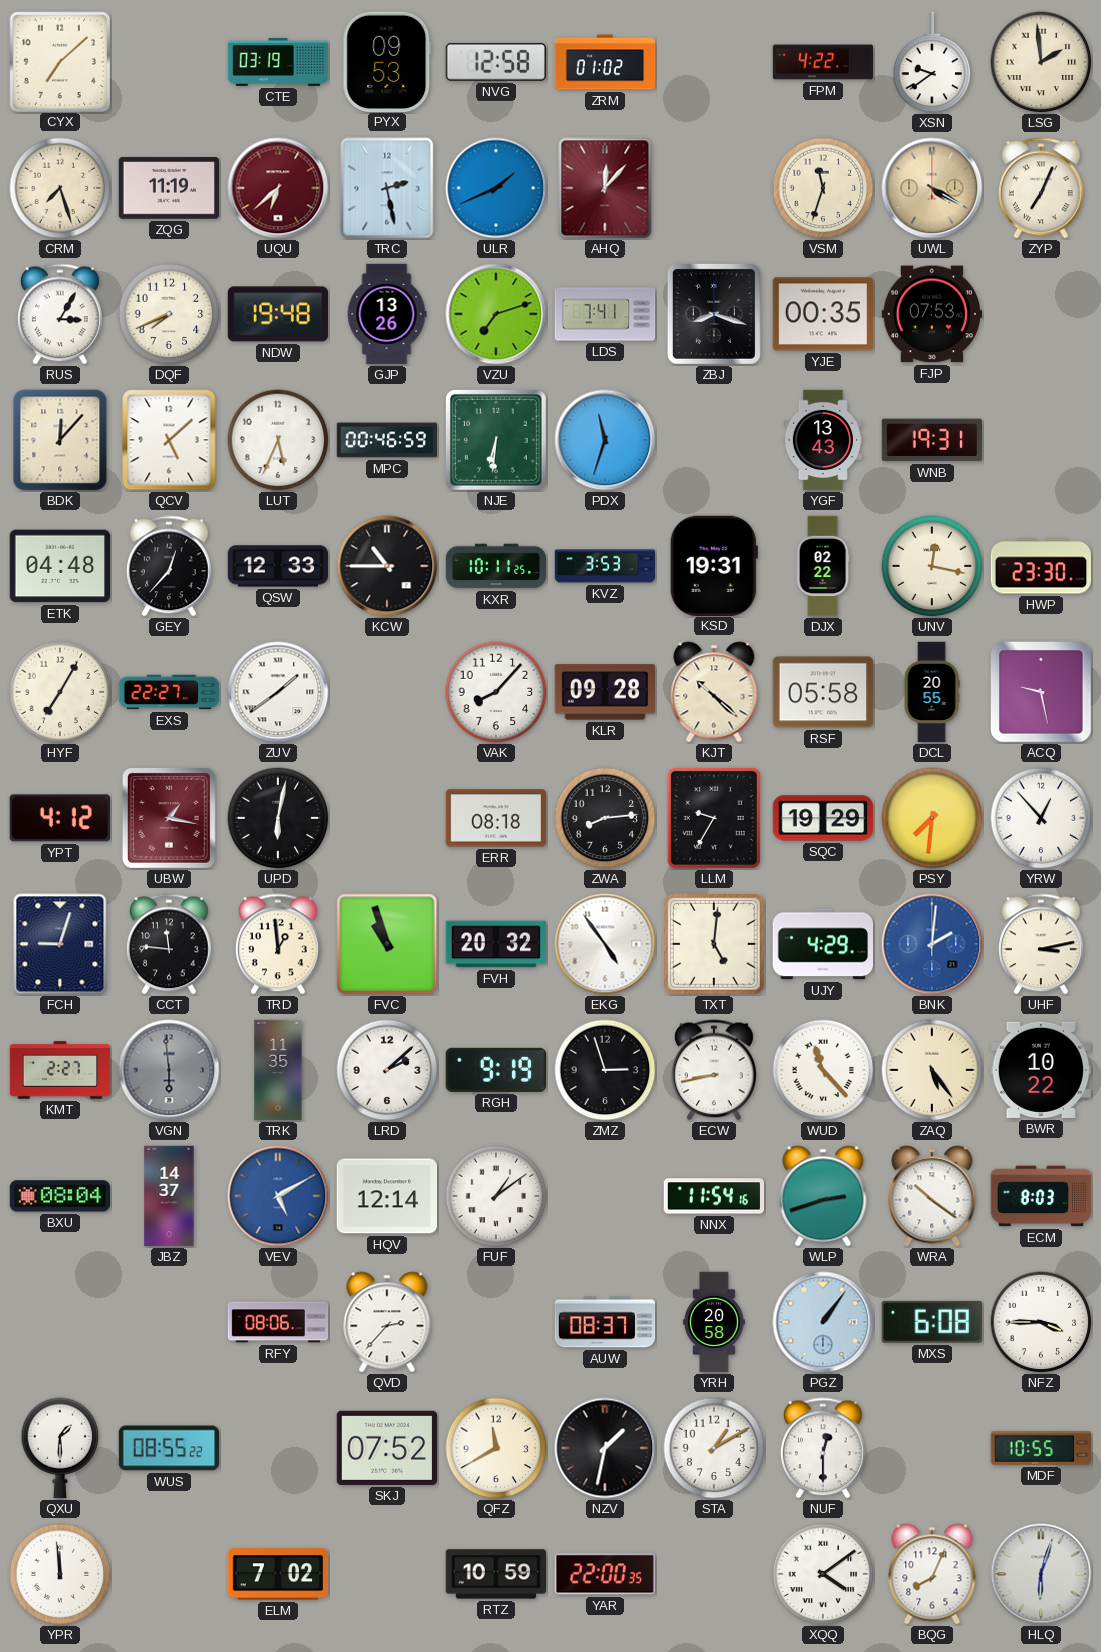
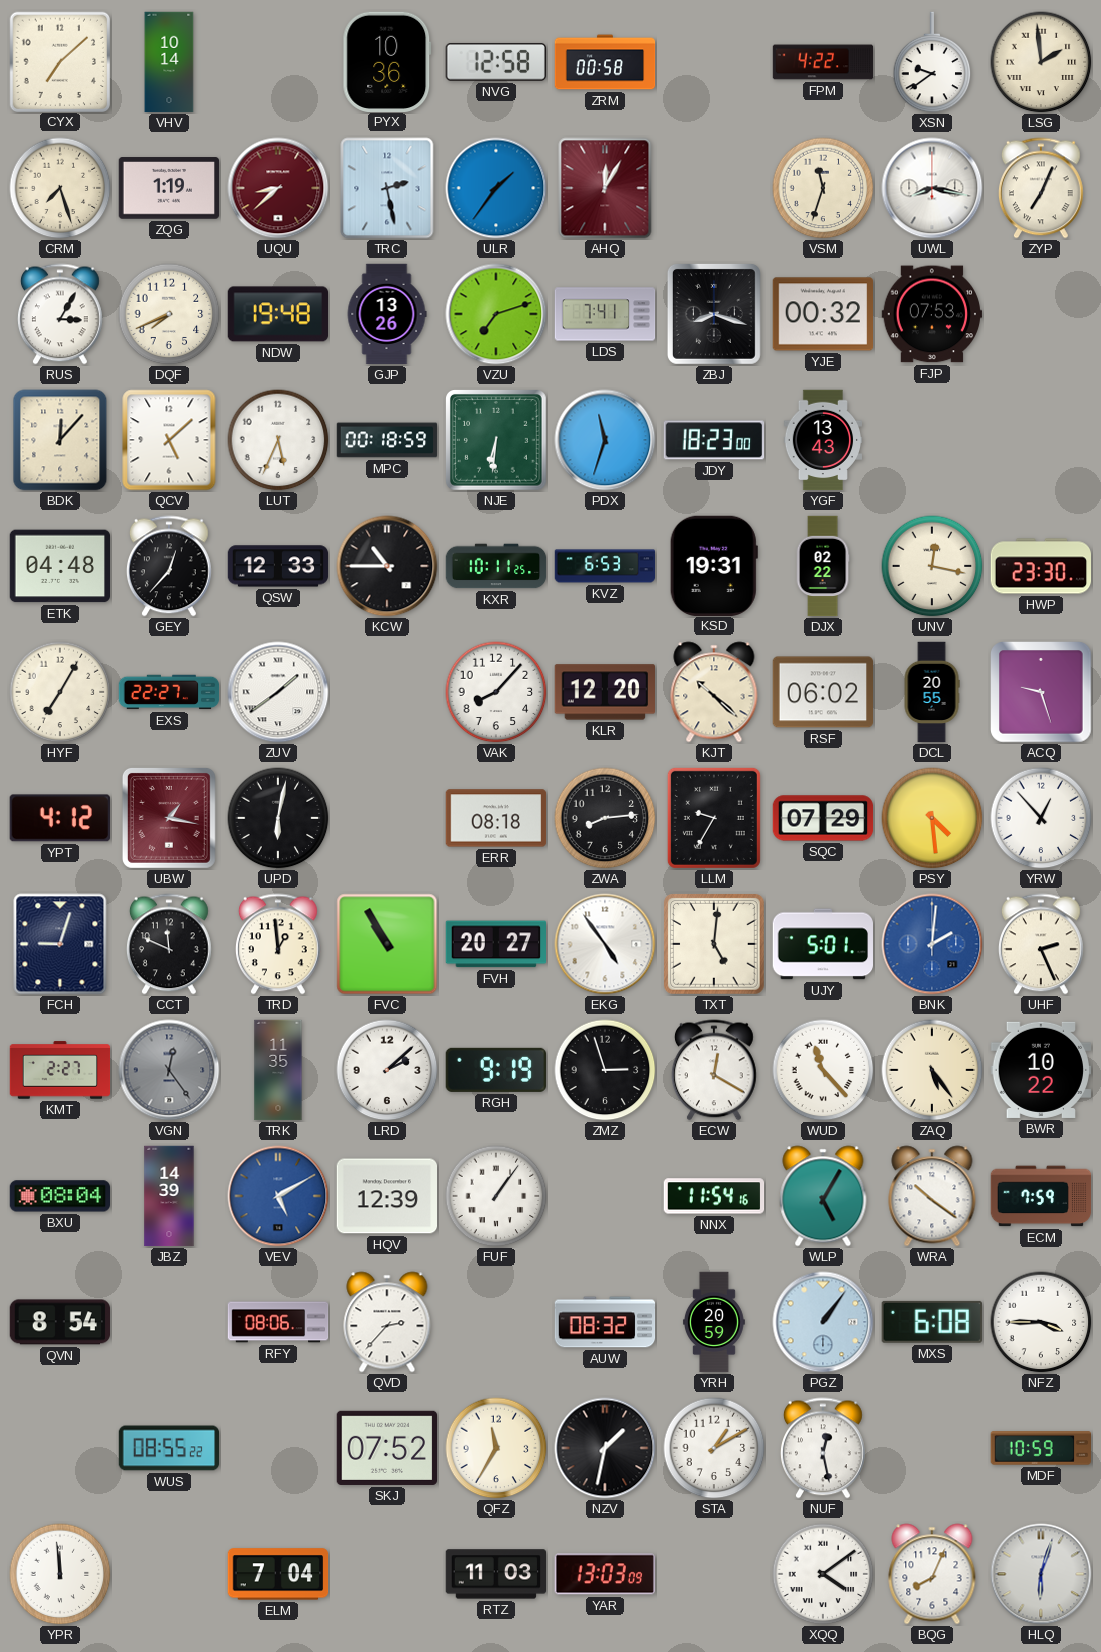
VHV: none -> 10:14 (169, 62)
CTE: 03:19 -> none (278, 62)
PYX: 09:53 -> 10:36 (387, 61)
ZRM: 01:02 -> 00:58 (605, 62)
ZQG: 11:19 -> 1:19 (169, 188)
UQU: 6:38 -> 8:38 (278, 188)
ULR: 1:41 -> 1:36 (496, 188)
AHQ: 12:07 -> 12:05 (605, 188)
UWL: 4:20 -> 8:17 (932, 188)
UWL dial: champagne -> white (932, 188)
YJE: 00:35 -> 00:32 (822, 314)
MPC: 00:46 -> 00:18 (387, 440)
JDY: none -> 18:23 (714, 440)
WNB: 19:31 -> none (932, 440)
KVZ: 3:53 -> 6:53 (605, 566)
KLR: 09:28 -> 12:20 (605, 692)
RSF: 05:58 -> 06:02 (822, 692)
ACQ: 9:28 -> 9:27 (1041, 692)
SQC: 19:29 -> 07:29 (823, 818)
PSY: 7:31 -> 4:29 (932, 818)
CCT: 11:46 -> 11:49 (169, 944)
FVC: 10:57 -> 10:55 (387, 944)
FVH: 20:32 -> 20:27 (495, 944)
UJY: 4:29 -> 5:01 (822, 944)
UHF: 3:13 -> 2:26 (1041, 944)
VGN: 5:59 -> 12:24 (169, 1070)
ECW: 8:43 -> 12:20 (714, 1070)
JBZ: 14:37 -> 14:39 (169, 1196)
HQV: 12:14 -> 12:39 (386, 1196)
FUF: 1:09 -> 1:06 (496, 1196)
WLP: 2:42 -> 5:05 (823, 1196)
ECM: 8:03 -> 7:59 (1041, 1196)
QVN: none -> 8:54 (59, 1322)
AUW: 08:37 -> 08:32 (605, 1322)
YRH: 20:58 -> 20:59 (714, 1322)
QXU: 1:30 -> none (60, 1448)
QFZ: 11:40 -> 11:35 (496, 1448)
NUF: 12:30 -> 12:28 (823, 1448)
MDF: 10:55 -> 10:59 (1041, 1448)
ELM: 7:02 -> 7:04 (278, 1574)
RTZ: 10:59 -> 11:03 (495, 1574)
YAR: 22:00 -> 13:03 (605, 1574)
